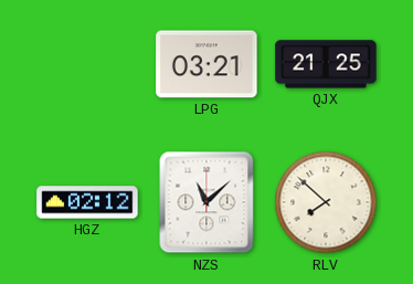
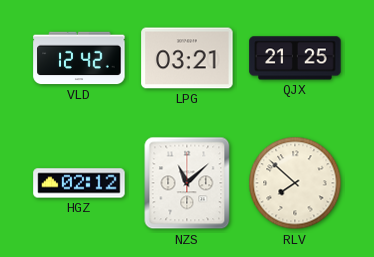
VLD: none -> 12:42 (79, 58)
